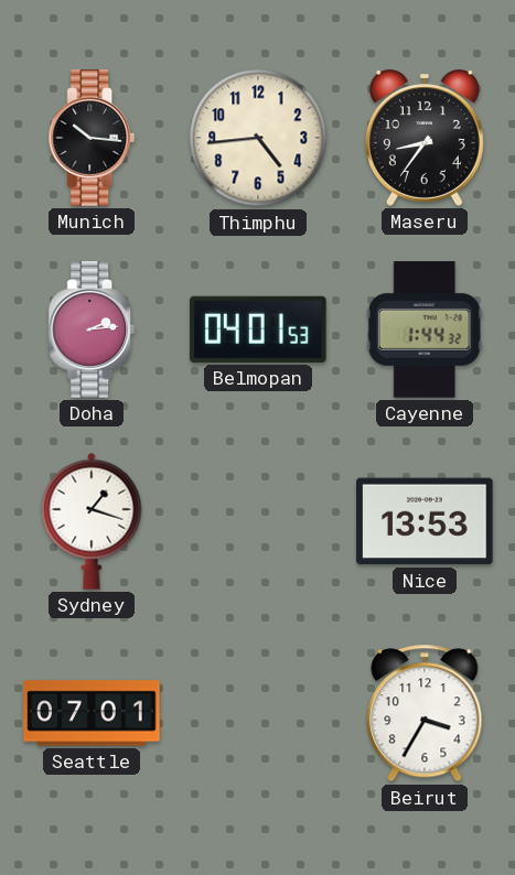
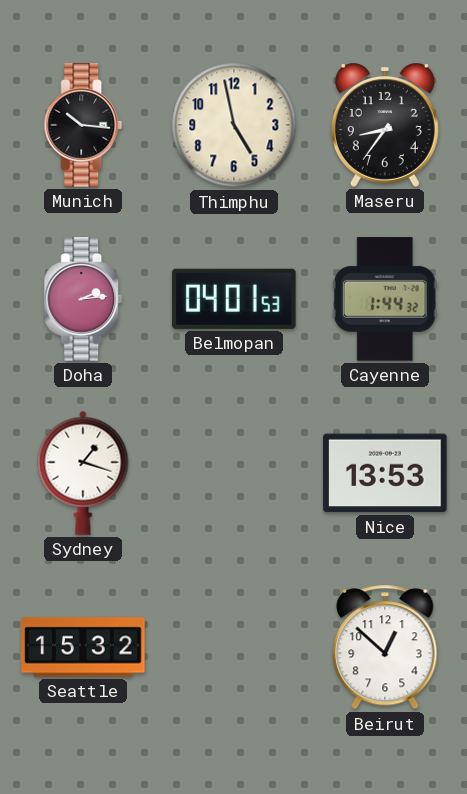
Thimphu: 4:44 -> 4:58 (234, 125)
Seattle: 07:01 -> 15:32 (83, 647)
Beirut: 3:35 -> 12:52 (385, 647)
